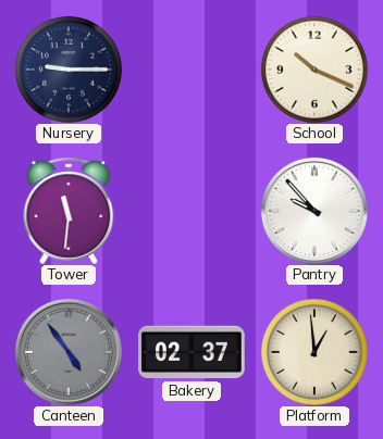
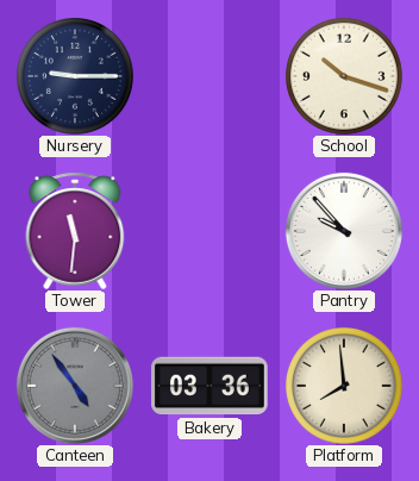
School: 10:19 -> 10:18 (344, 76)
Bakery: 02:37 -> 03:36 (211, 386)
Platform: 12:59 -> 7:59 (344, 386)
